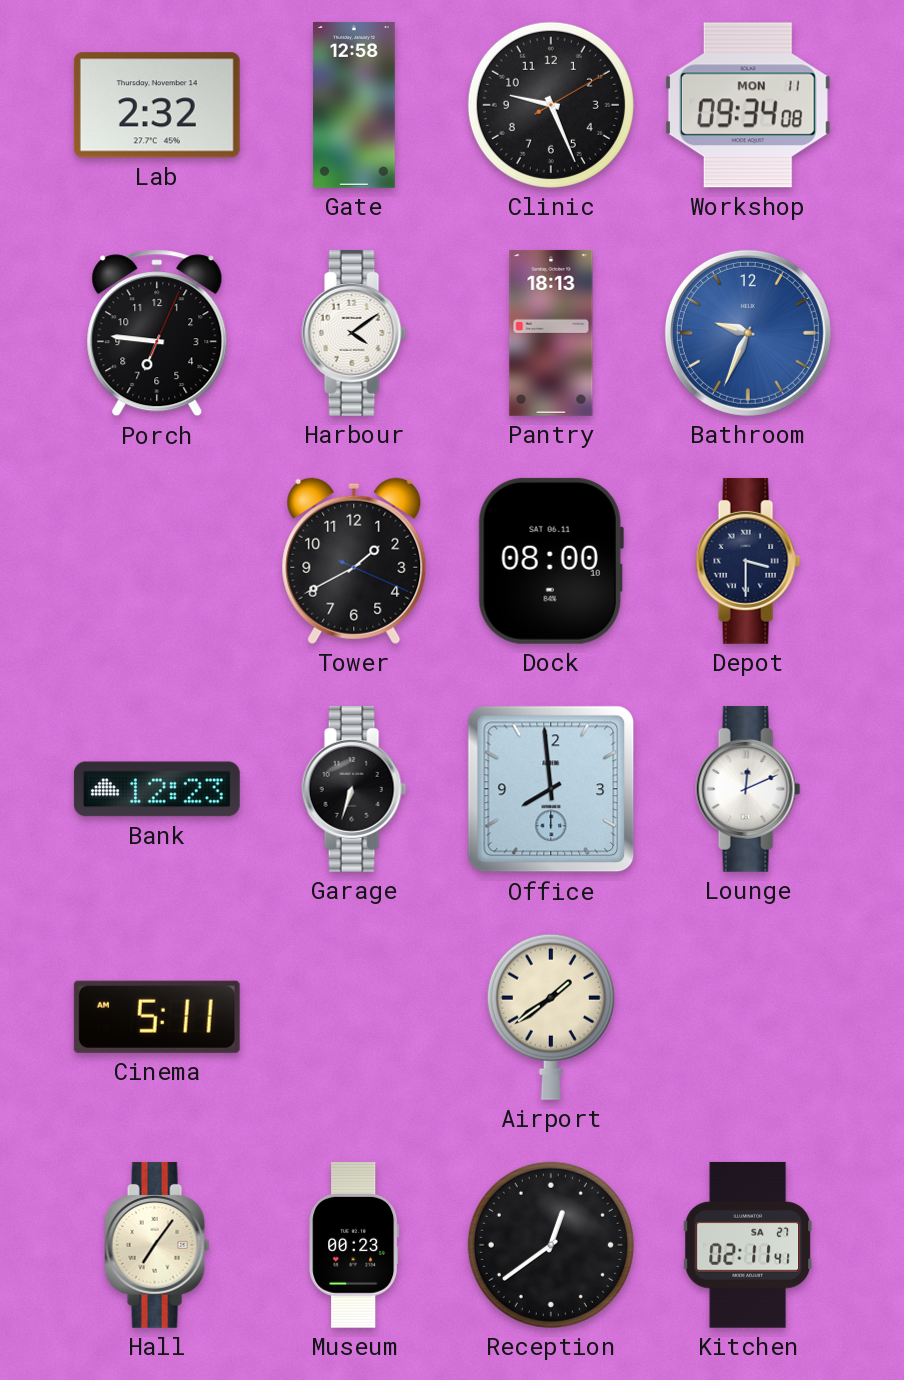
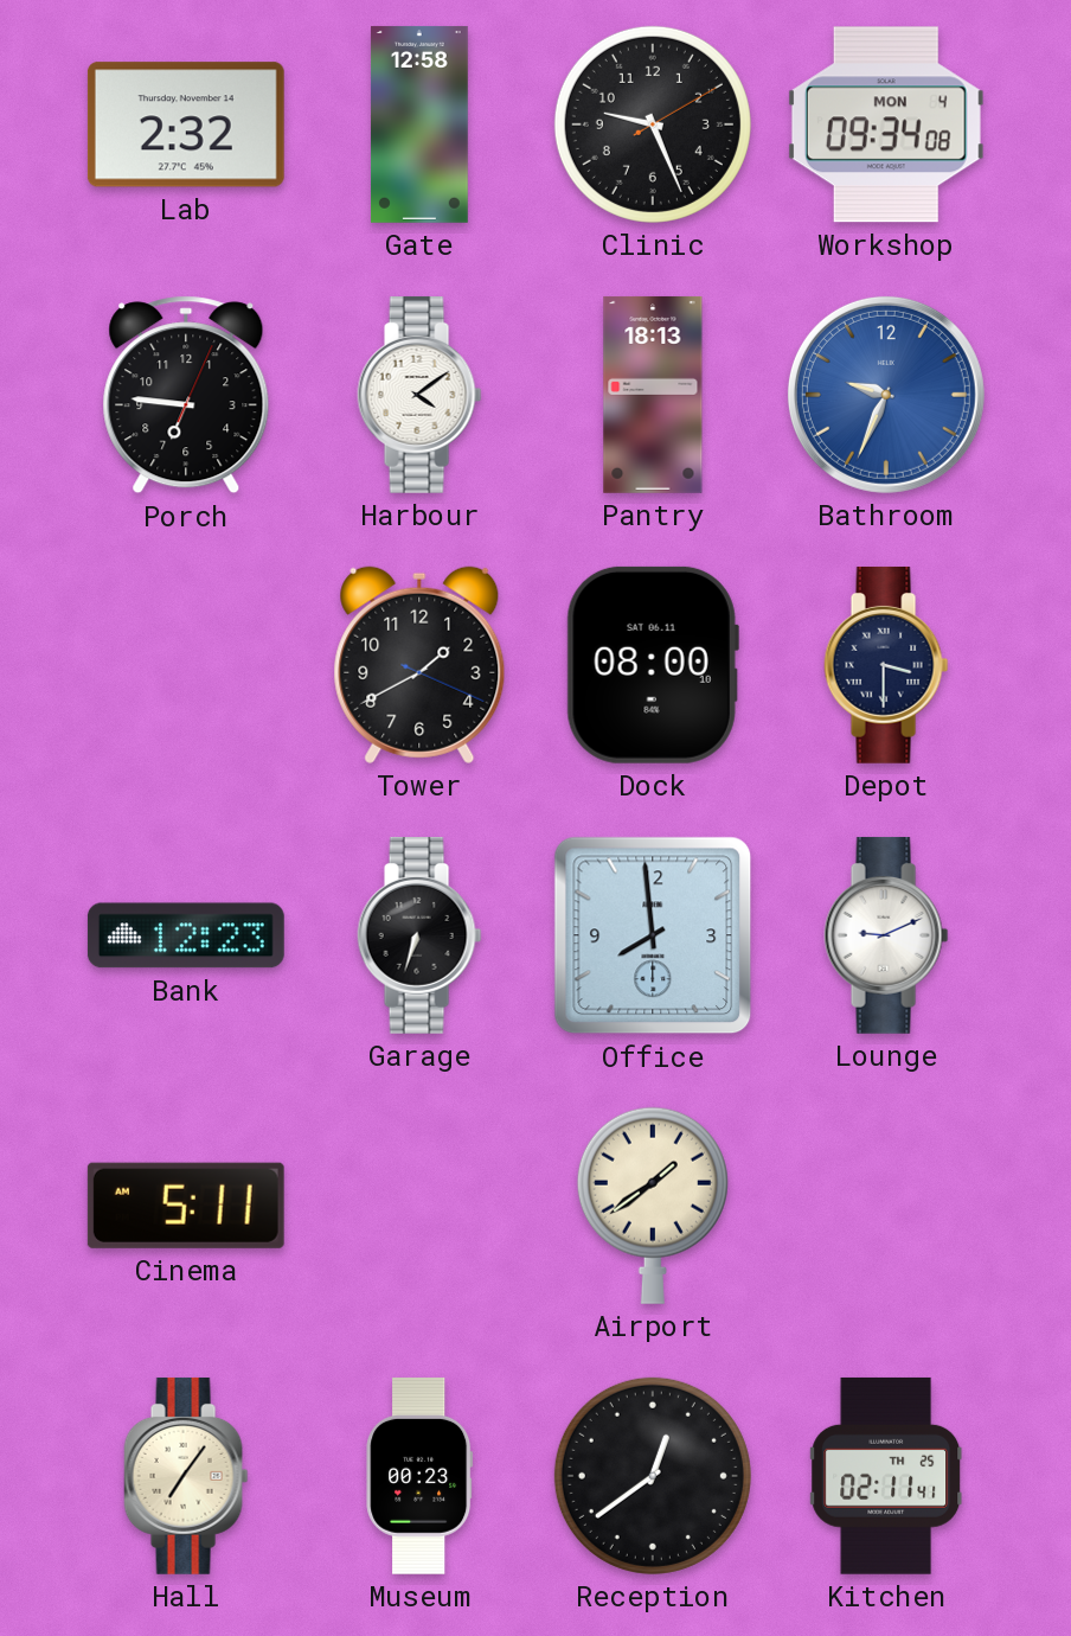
Workshop date: MON 11 -> MON 4 (886, 124)
Lounge: 12:11 -> 9:11 (886, 935)
Kitchen date: SA 27 -> TH 25 (886, 1476)
